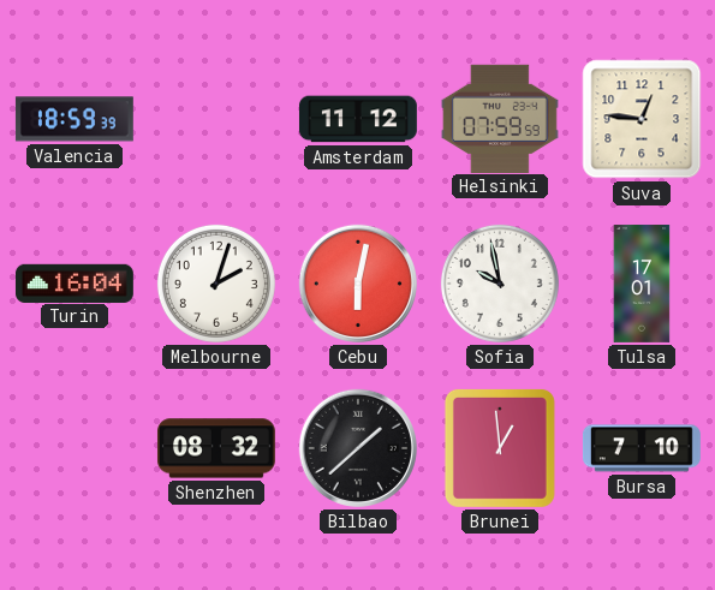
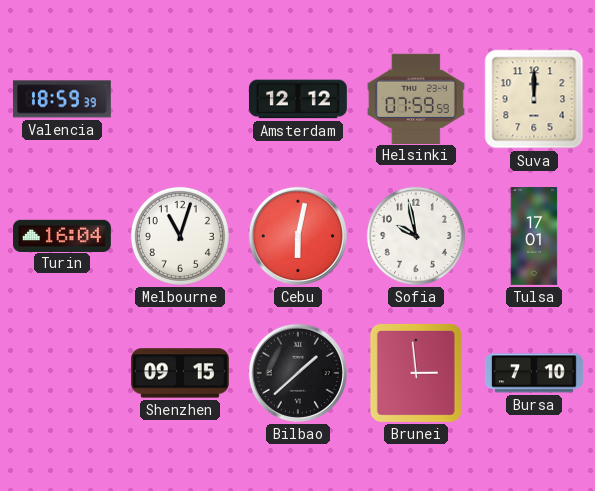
Amsterdam: 11:12 -> 12:12 (298, 99)
Suva: 12:46 -> 12:00 (534, 99)
Melbourne: 2:03 -> 11:03 (180, 236)
Shenzhen: 08:32 -> 09:15 (180, 373)
Brunei: 12:59 -> 2:59 (416, 373)
